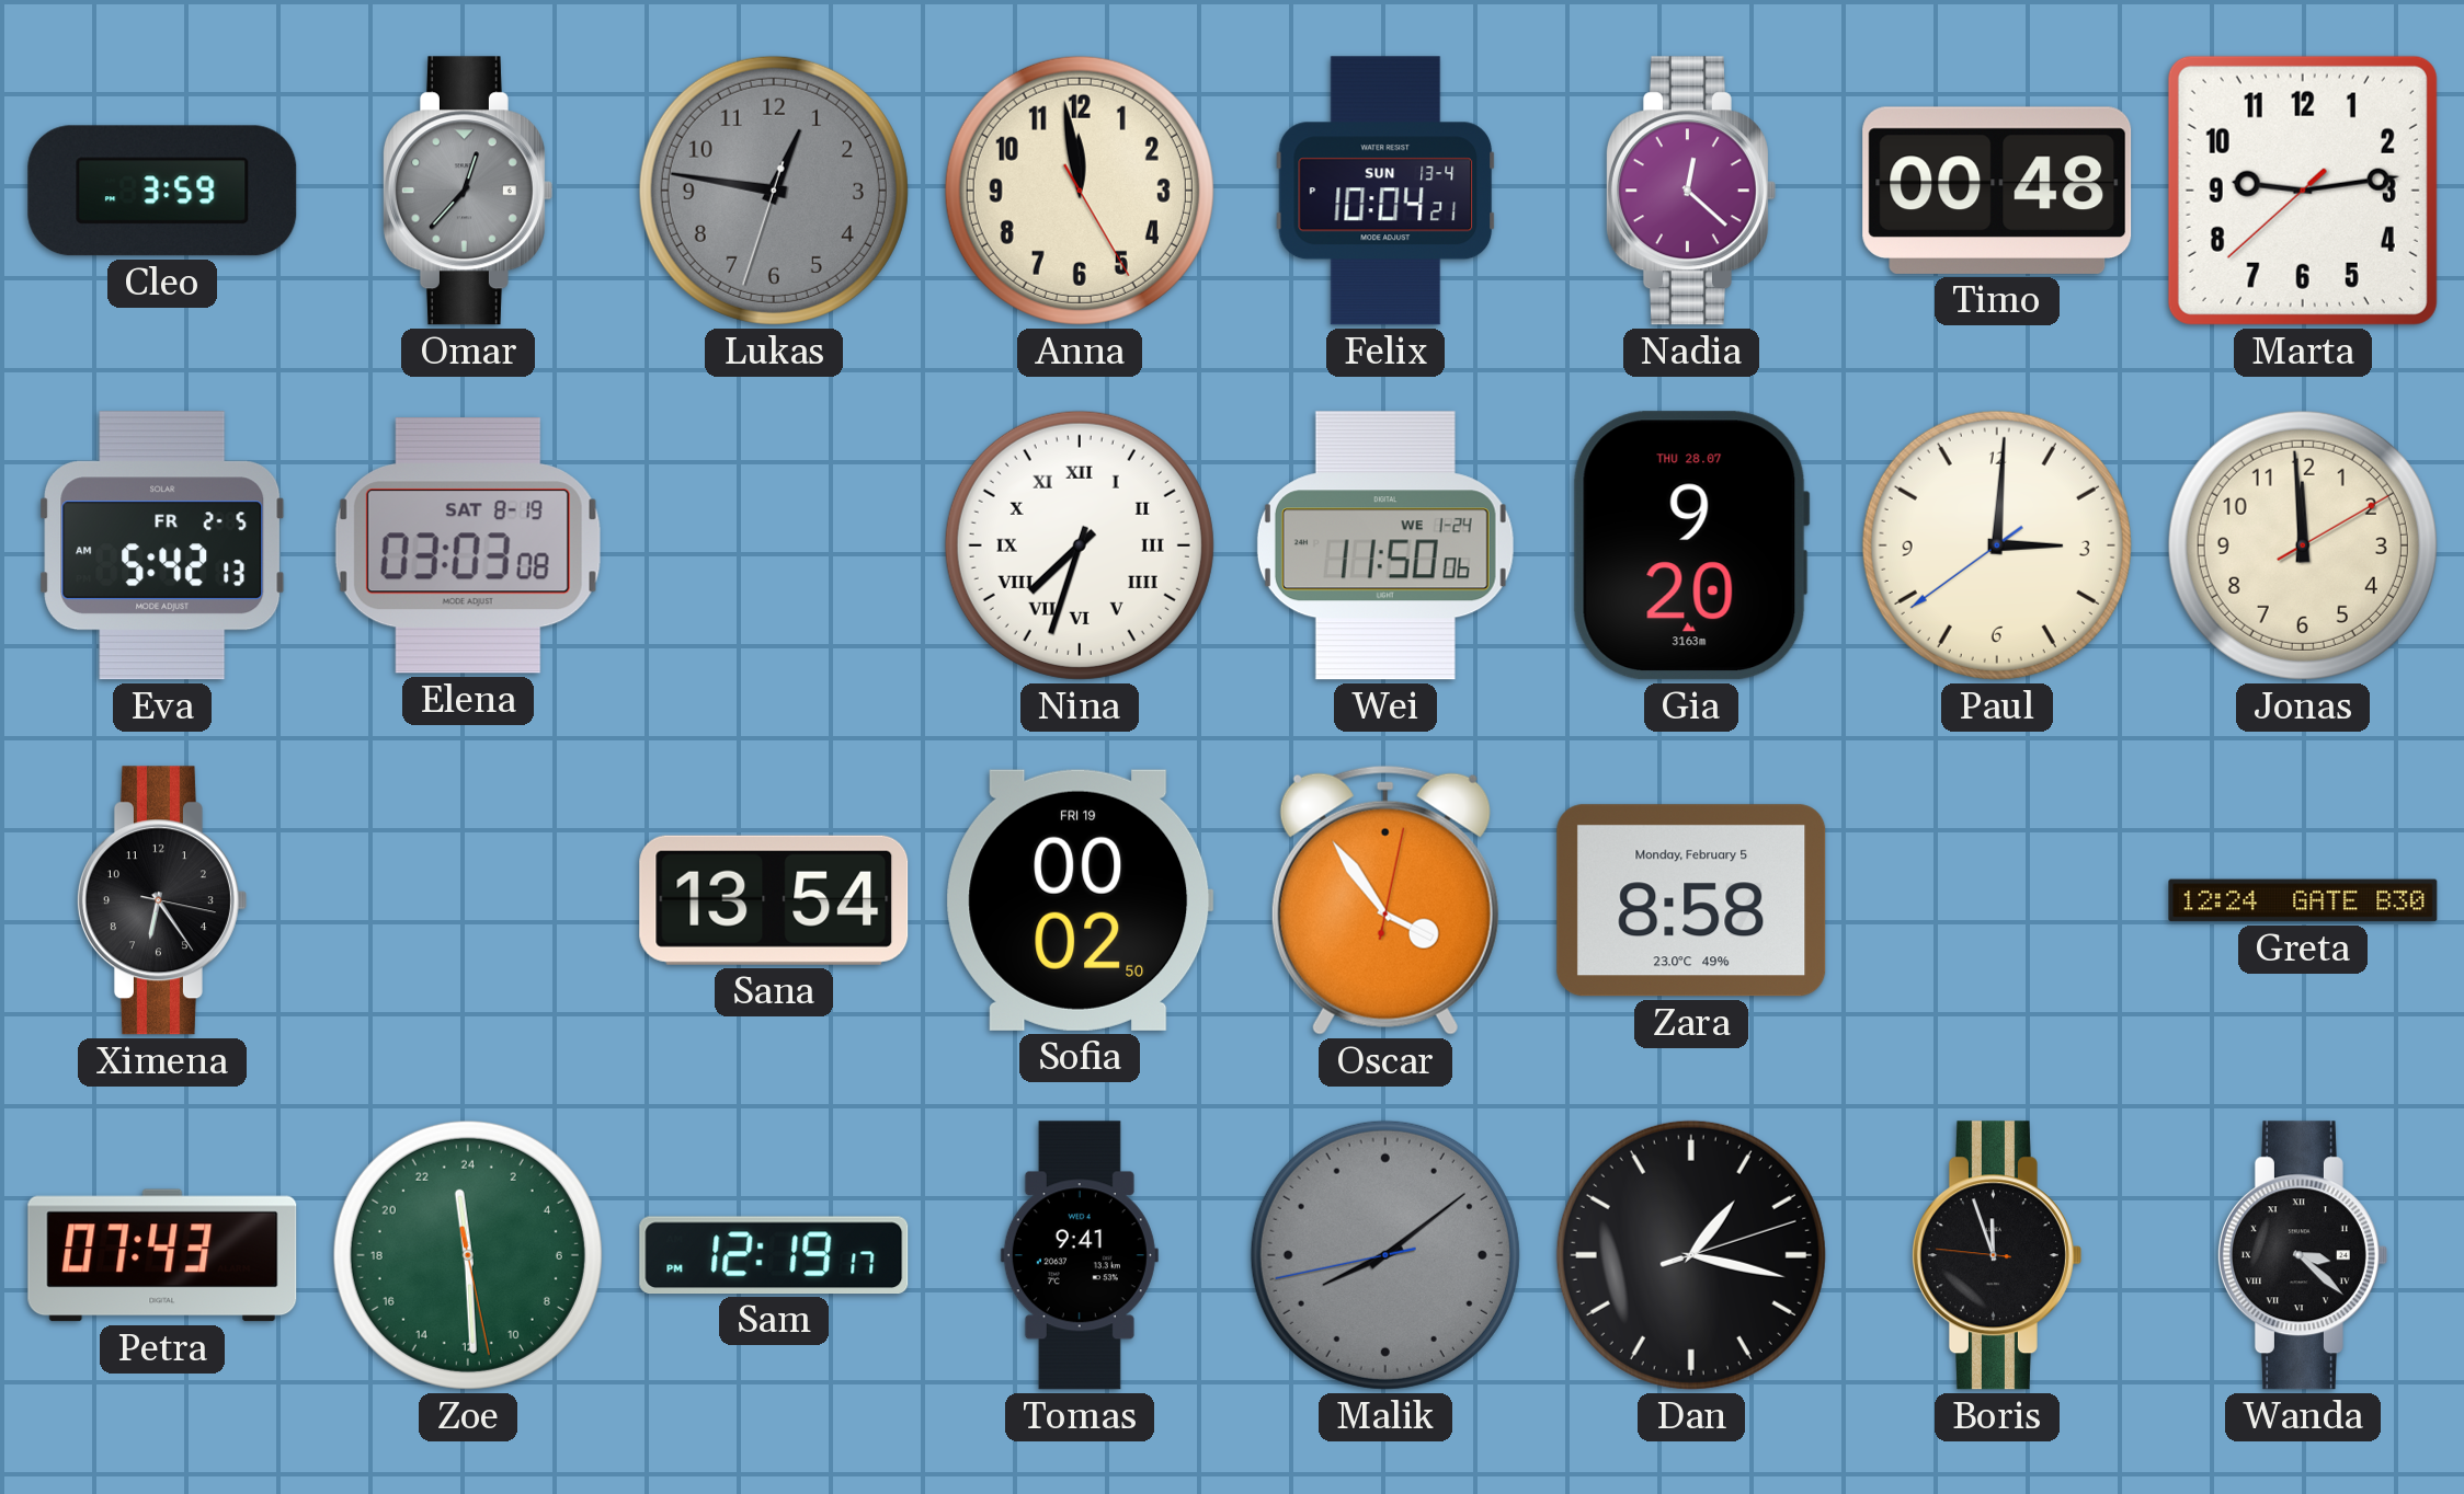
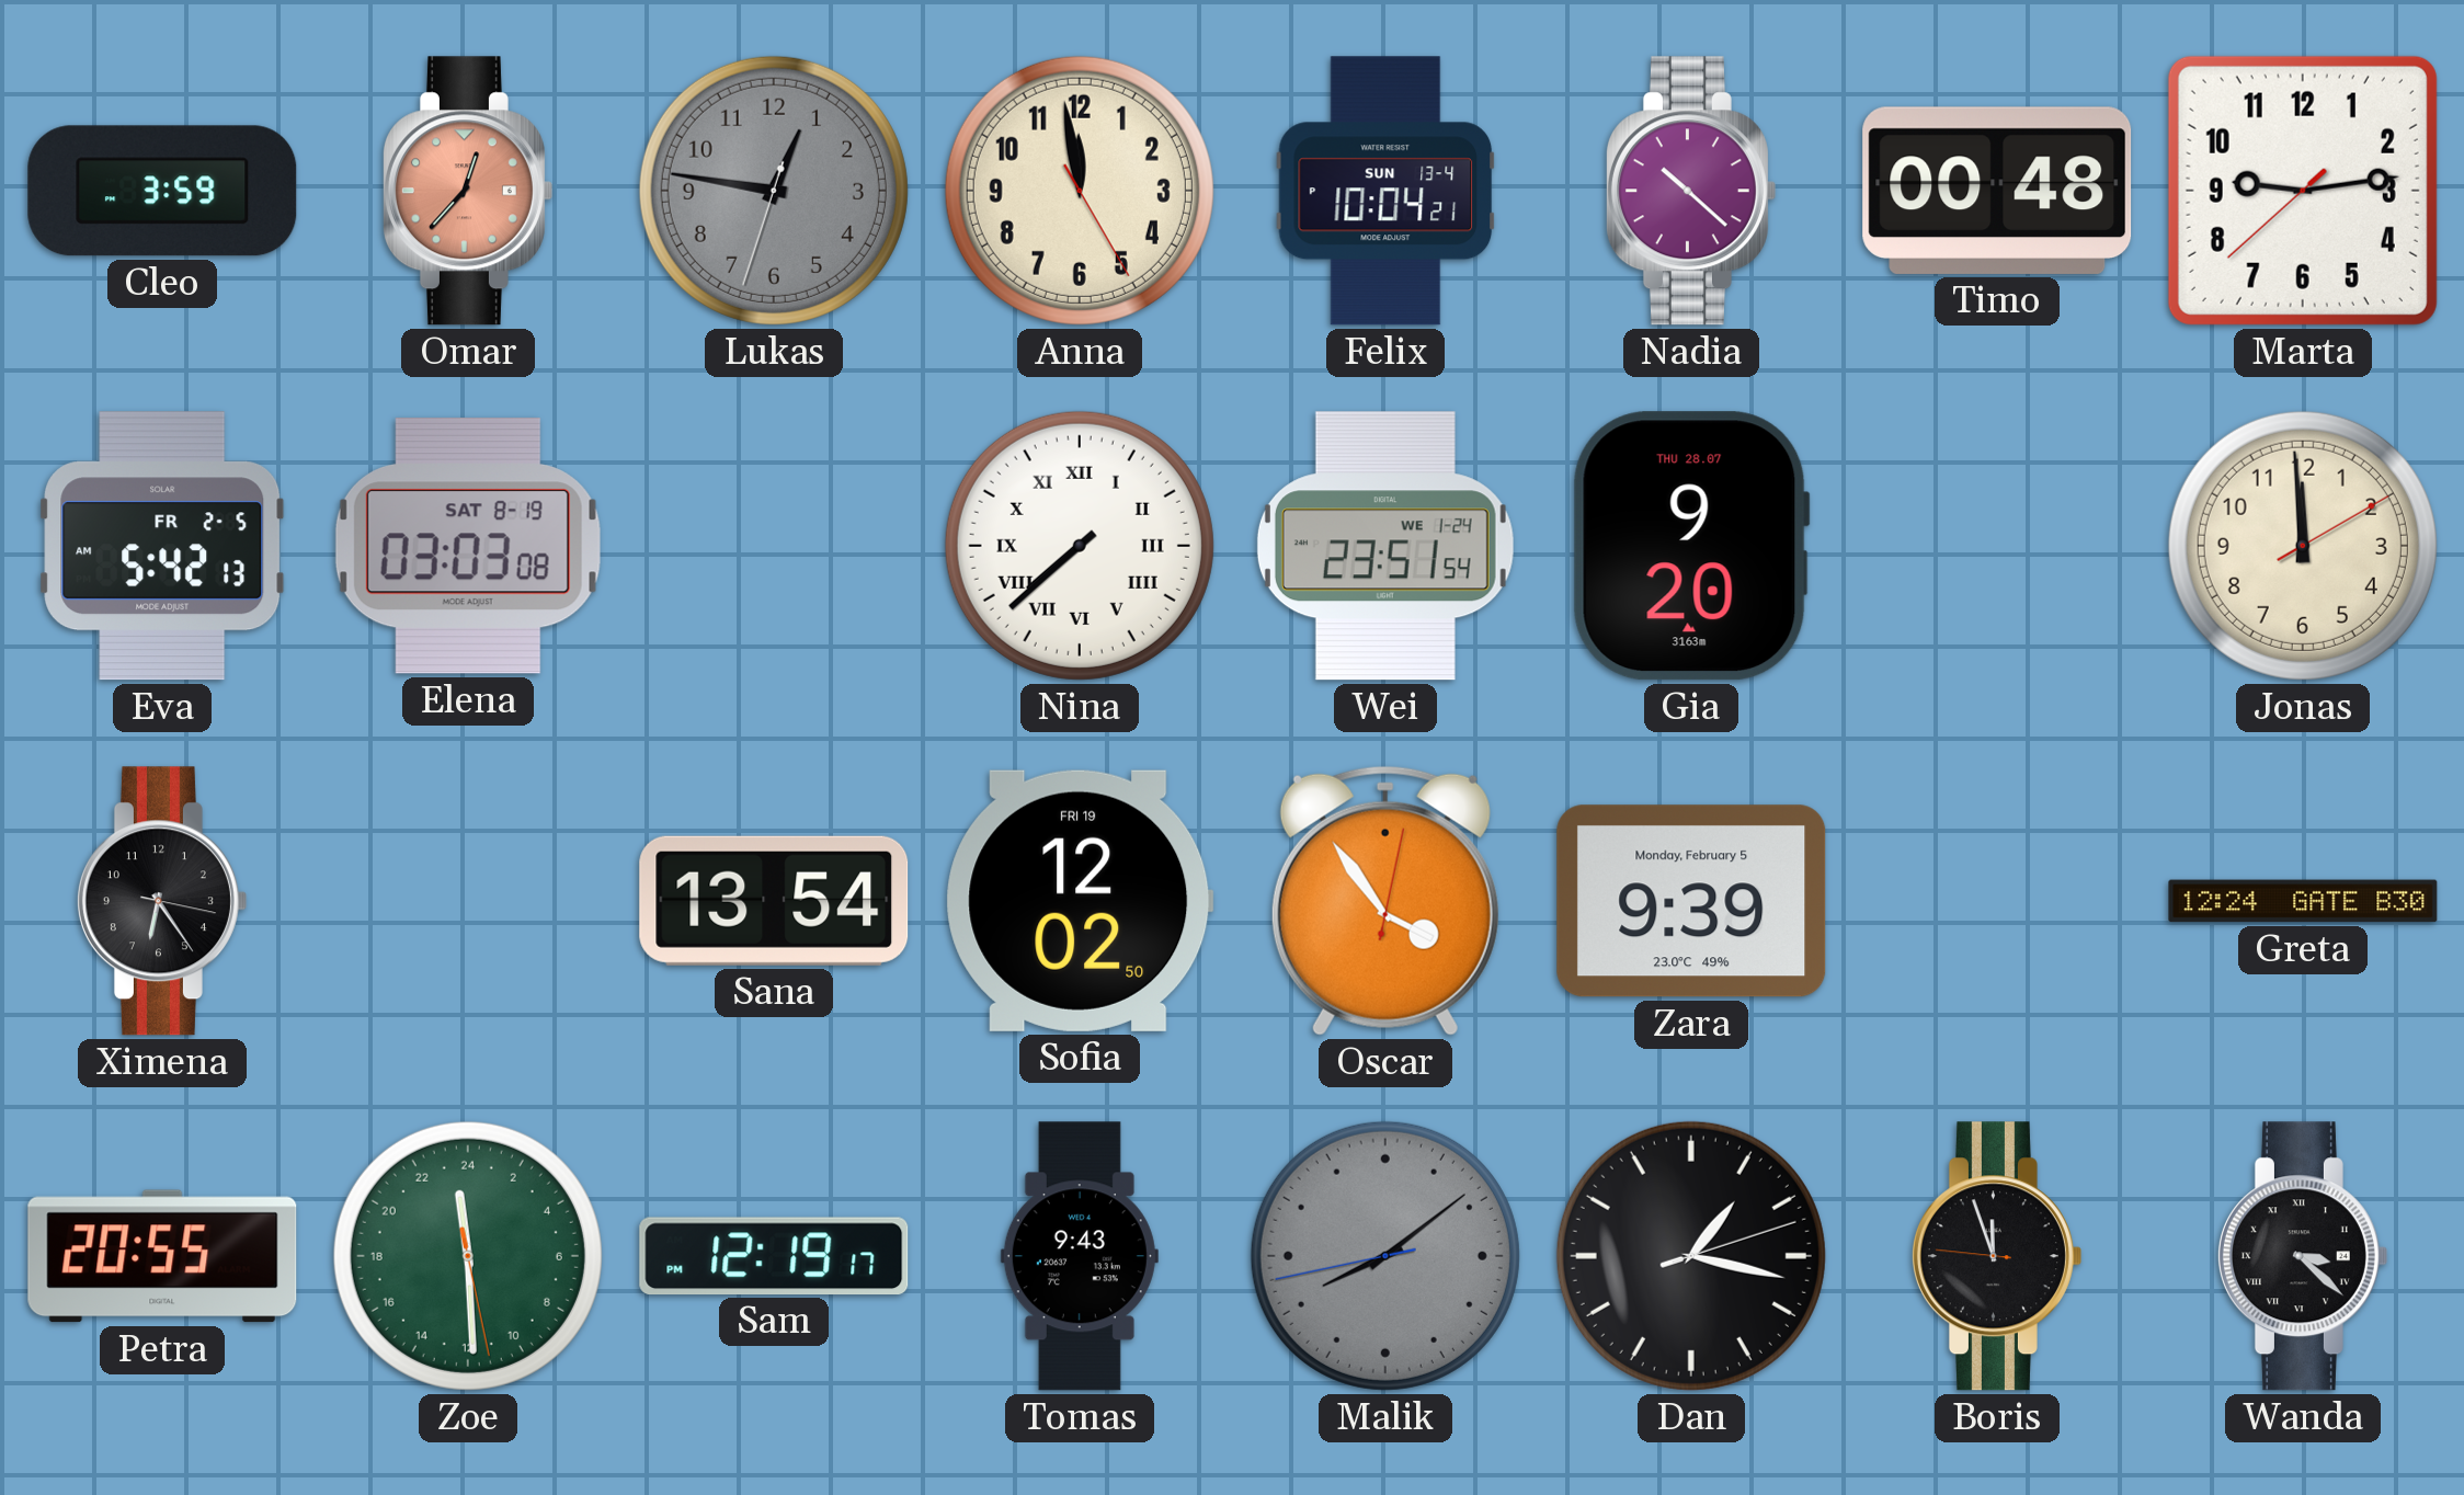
Omar dial: grey -> salmon (467, 191)
Nadia: 12:22 -> 10:22 (1690, 191)
Nina: 7:33 -> 7:38 (1080, 546)
Wei: 11:50 -> 23:51 (1385, 546)
Paul: 3:00 -> none (1997, 545)
Sofia: 00:02 -> 12:02 (1080, 901)
Zara: 8:58 -> 9:39 (1691, 901)
Petra: 07:43 -> 20:55 (162, 1256)
Tomas: 9:41 -> 9:43 (1080, 1256)
